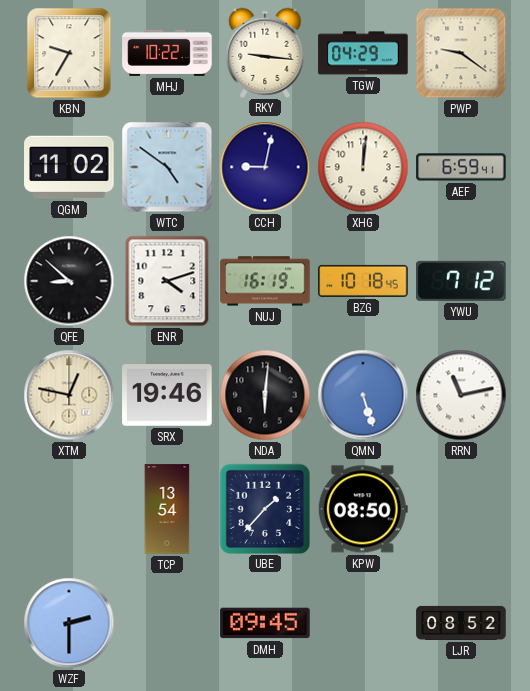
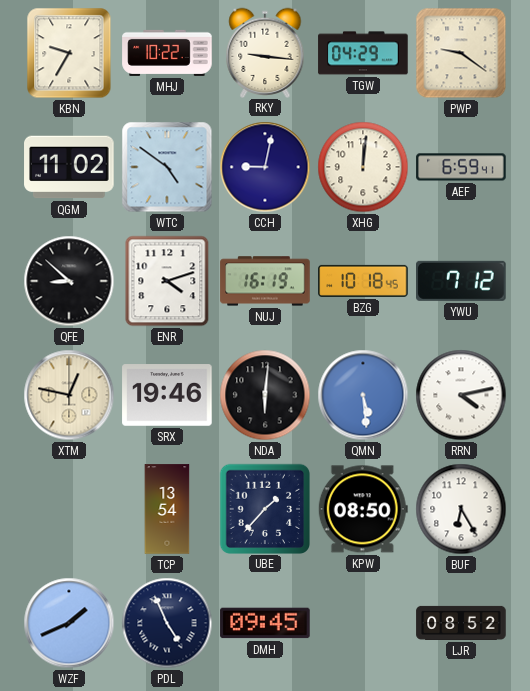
QMN: 5:27 -> 5:29 (363, 395)
RRN: 11:13 -> 4:13 (461, 395)
BUF: none -> 6:25 (461, 509)
WZF: 2:30 -> 1:41 (69, 623)
PDL: none -> 4:56 (167, 623)
